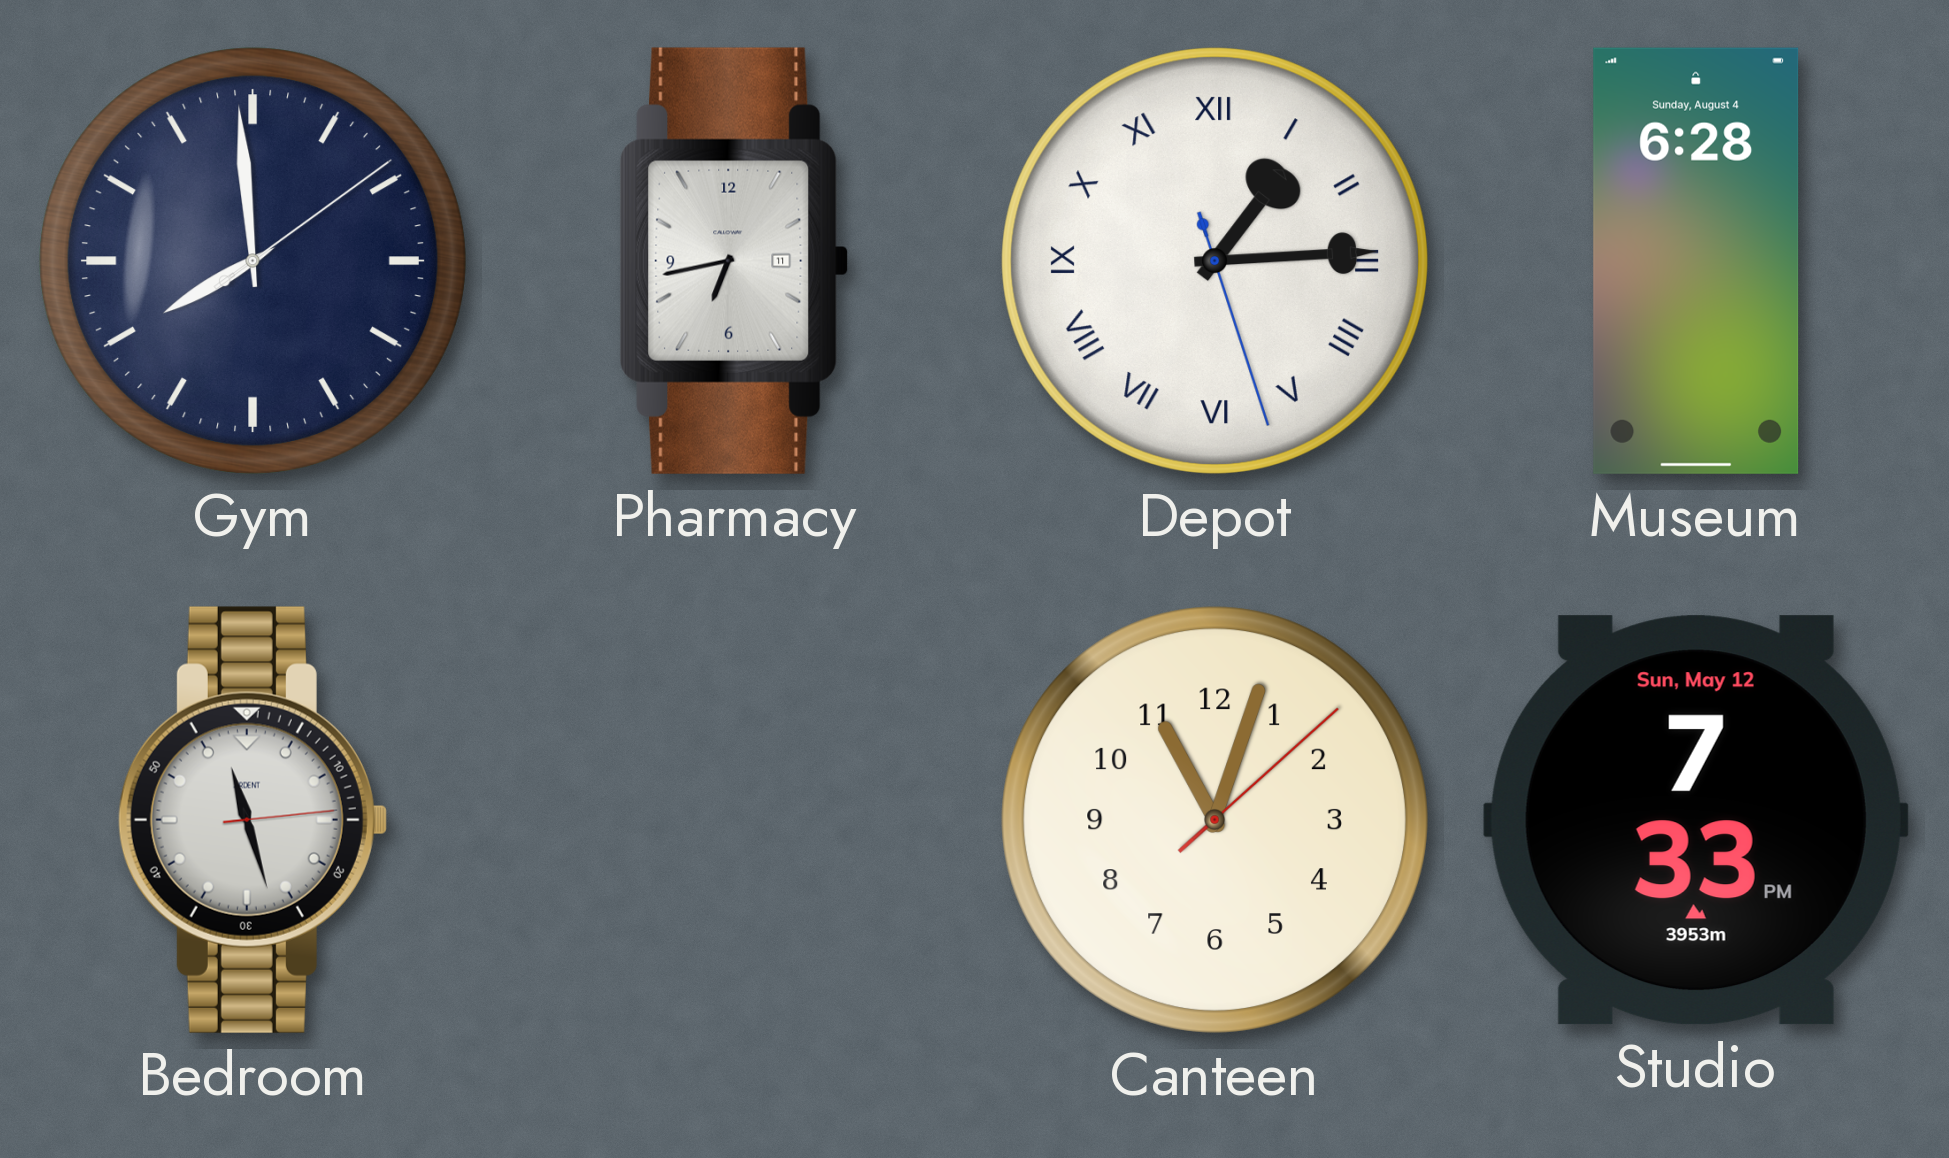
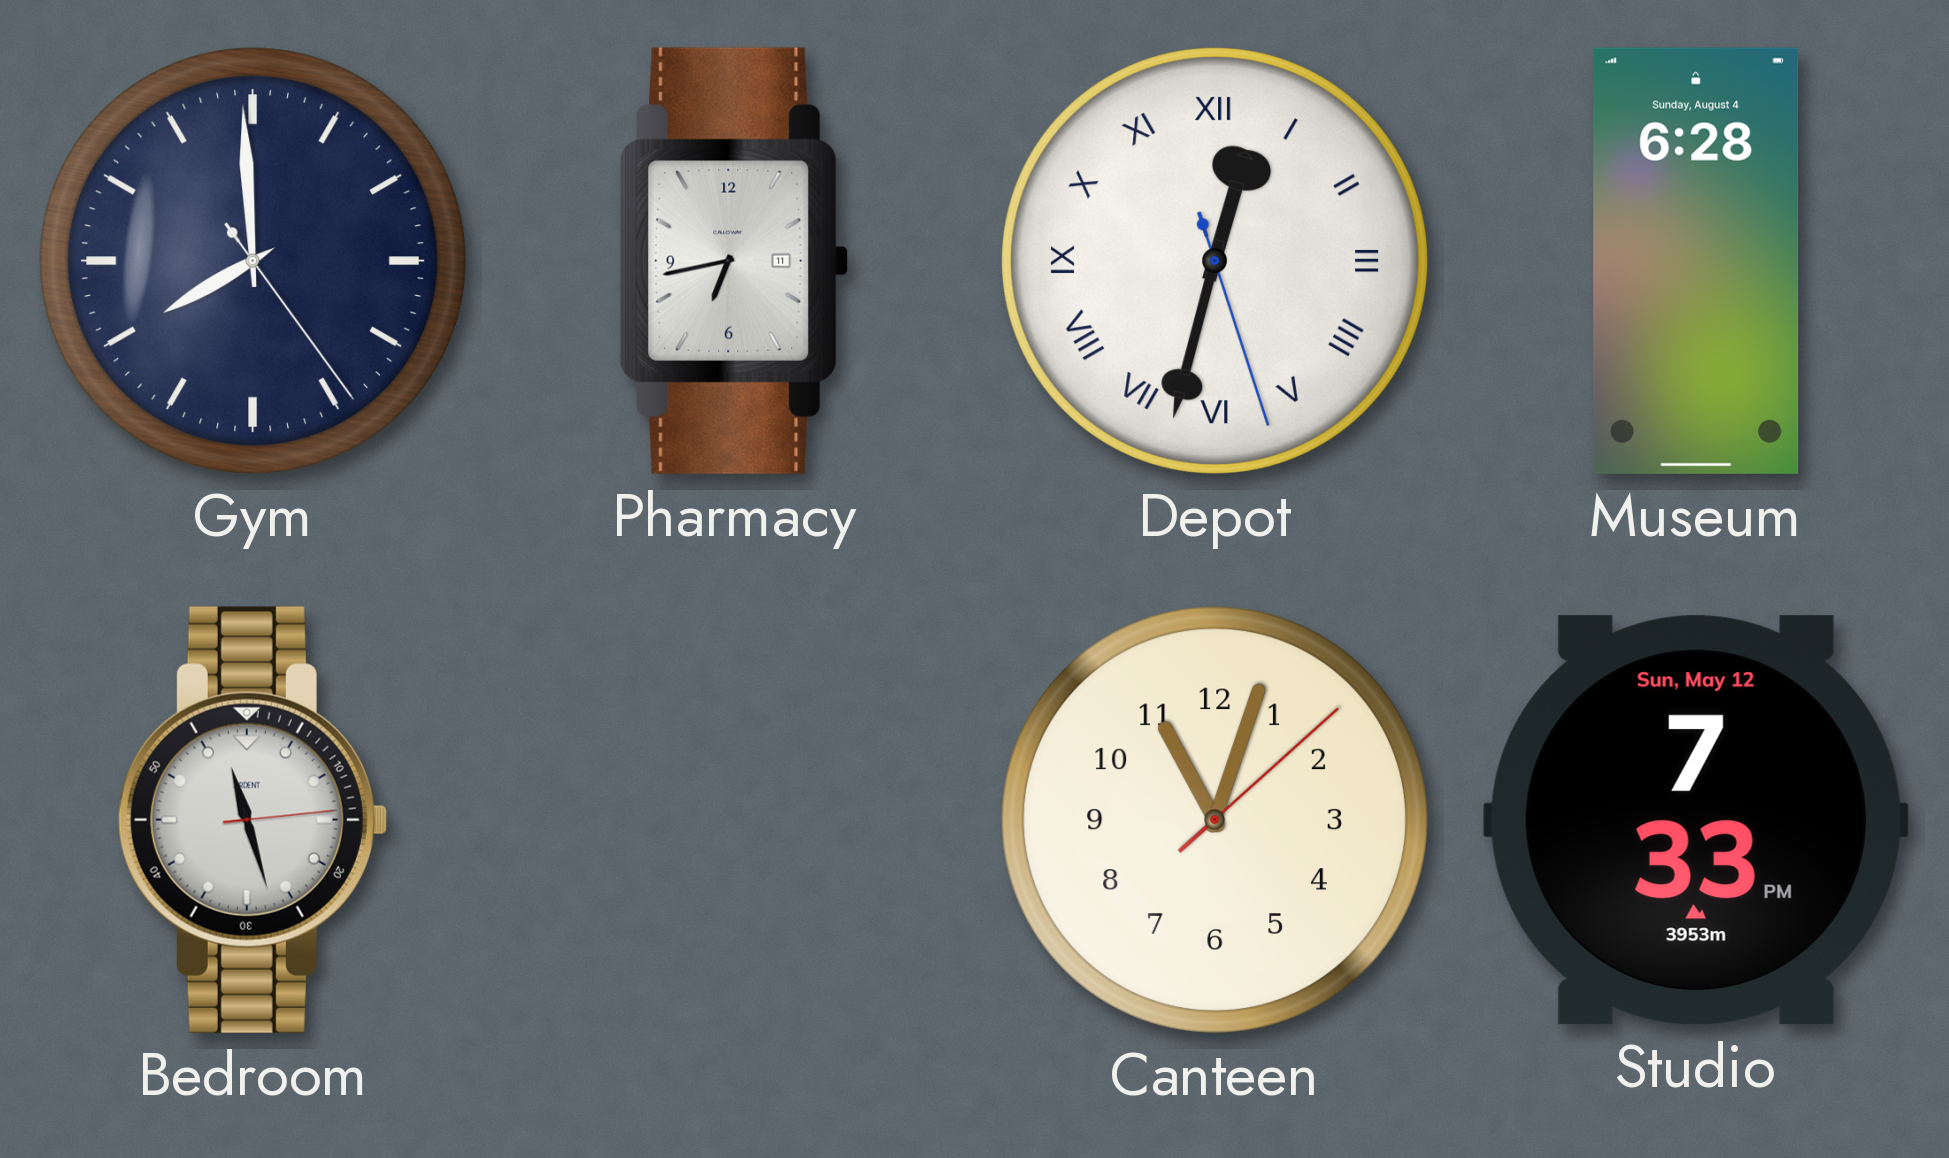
Gym: 7:59:09 -> 7:59:24 (253, 261)
Depot: 1:14 -> 12:32 (1215, 261)
